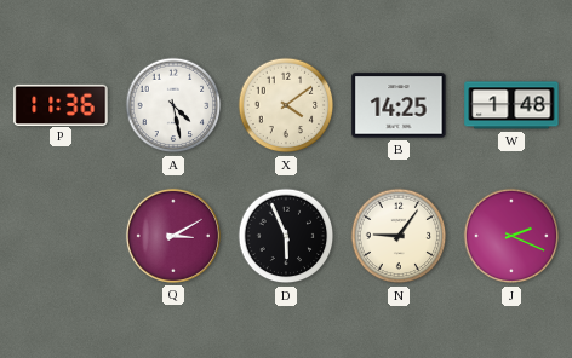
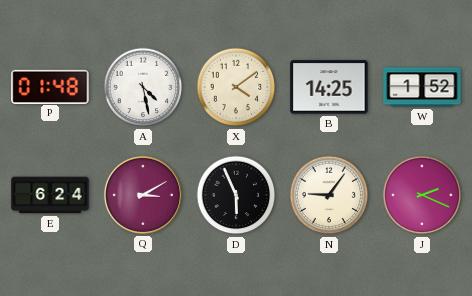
P: 11:36 -> 01:48 (50, 86)
W: 1:48 -> 1:52 (422, 87)
E: none -> 6:24 (50, 195)
